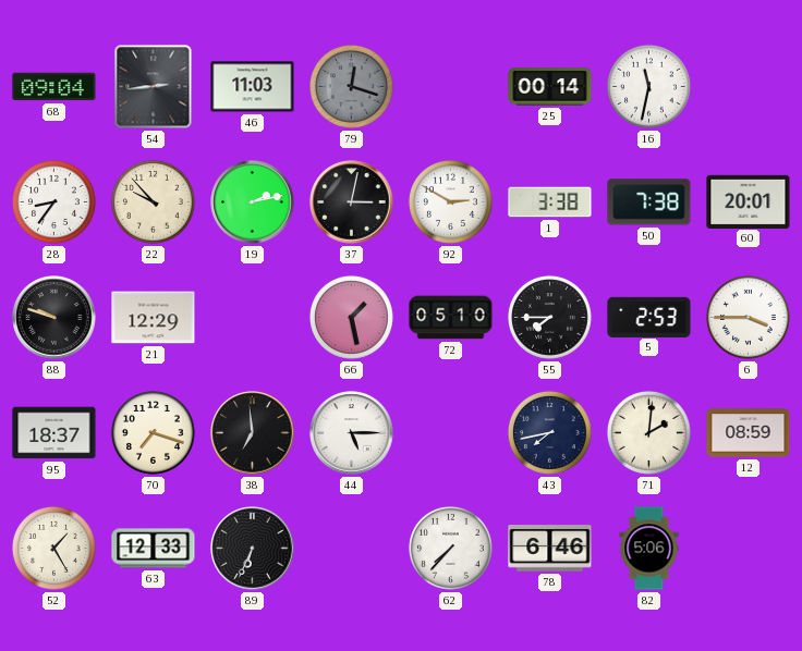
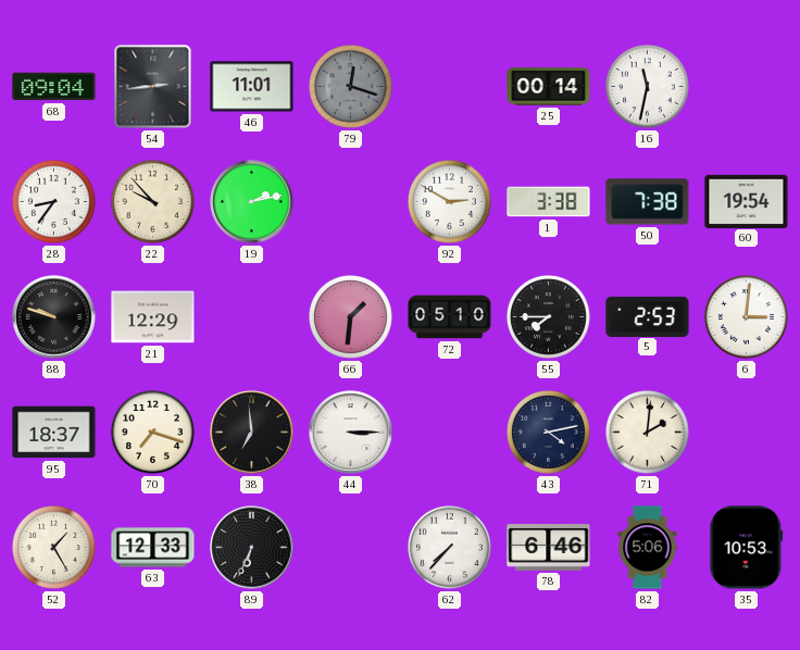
46: 11:03 -> 11:01 (252, 87)
37: 3:02 -> none (352, 202)
60: 20:01 -> 19:54 (747, 201)
66: 1:28 -> 1:31 (350, 316)
6: 3:45 -> 3:01 (746, 316)
44: 5:15 -> 3:15 (351, 433)
43: 7:43 -> 4:13 (548, 432)
12: 08:59 -> none (749, 433)
35: none -> 10:53 (747, 548)
